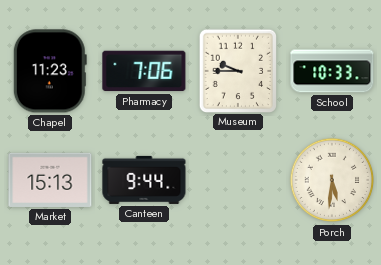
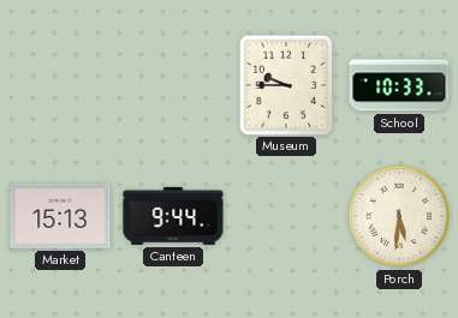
Chapel: 11:23 -> none (50, 71)
Pharmacy: 7:06 -> none (144, 71)
